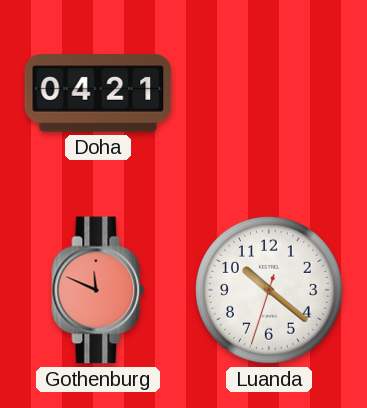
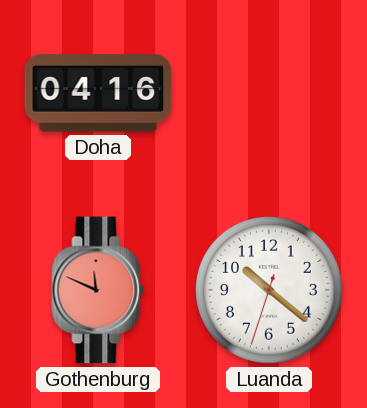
Doha: 04:21 -> 04:16 (98, 93)
